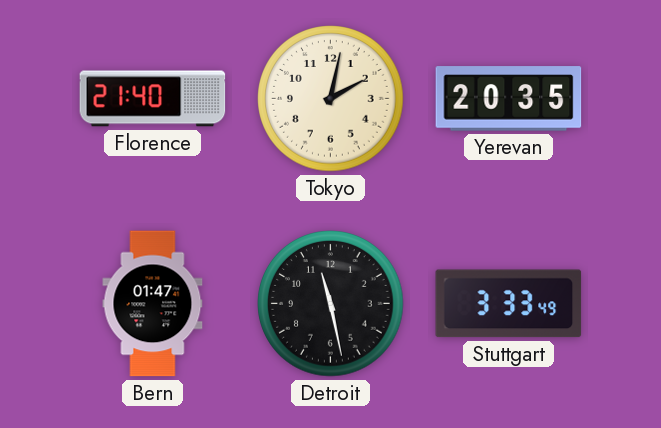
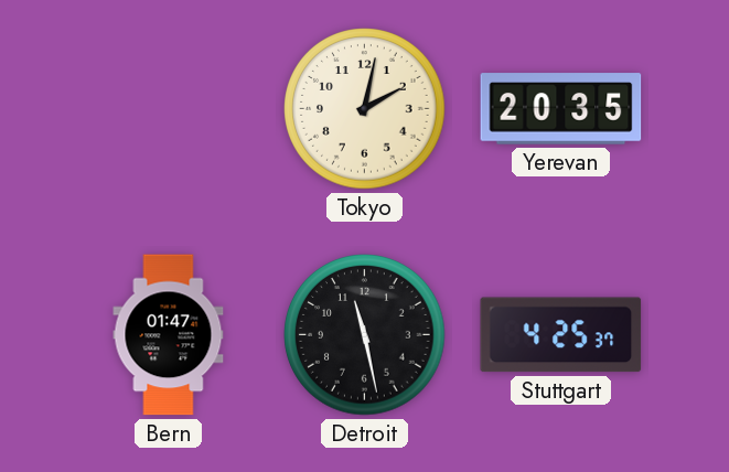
Florence: 21:40 -> none (153, 99)
Stuttgart: 3:33 -> 4:25 (561, 335)
